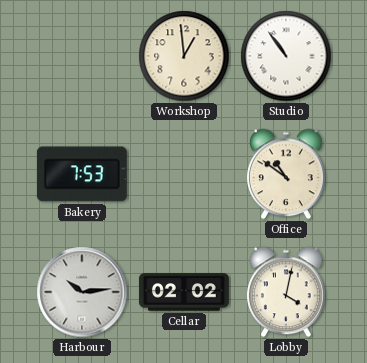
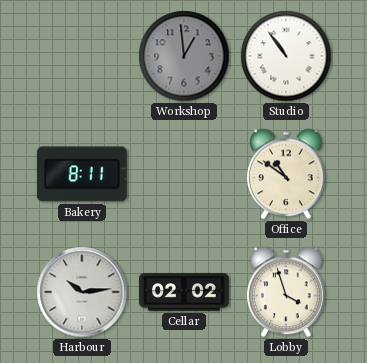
Workshop dial: cream -> grey (184, 56)
Bakery: 7:53 -> 8:11 (82, 174)
Lobby: 4:02 -> 3:57 (287, 292)
